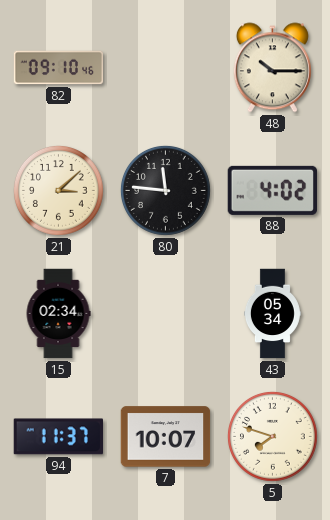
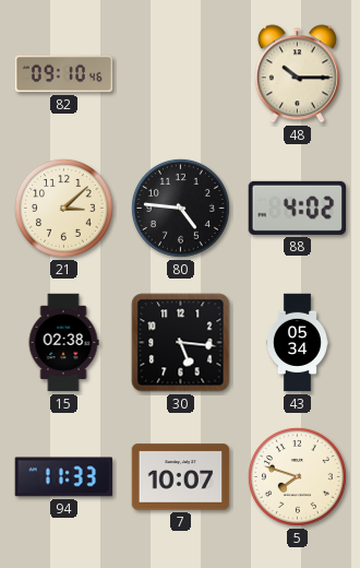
80: 11:46 -> 4:46 (180, 208)
15: 02:34 -> 02:38 (63, 343)
30: none -> 5:16 (181, 343)
94: 11:37 -> 11:33 (63, 477)
